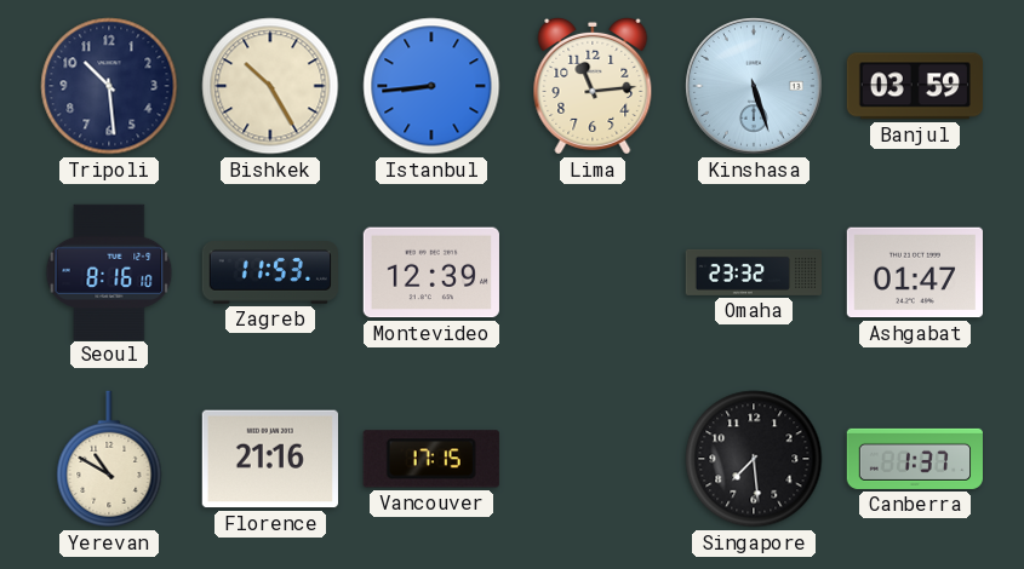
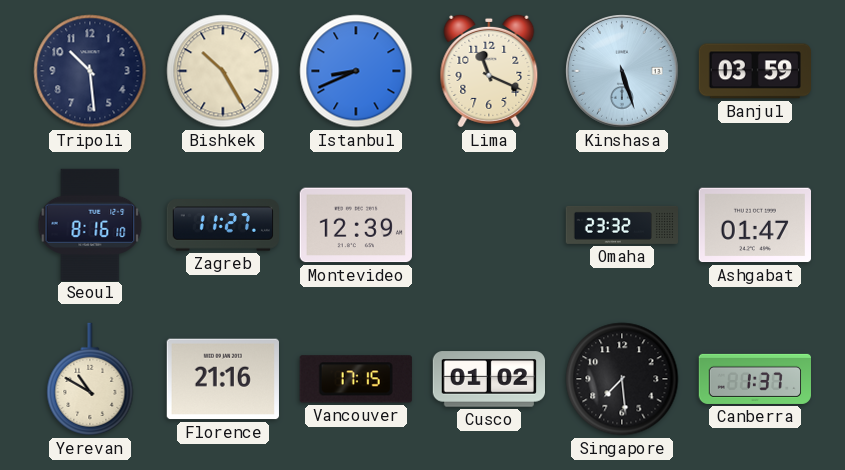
Istanbul: 8:44 -> 8:41 (356, 71)
Lima: 11:14 -> 11:19 (489, 71)
Zagreb: 11:53 -> 11:27 (222, 225)
Cusco: none -> 01:02 (488, 379)
